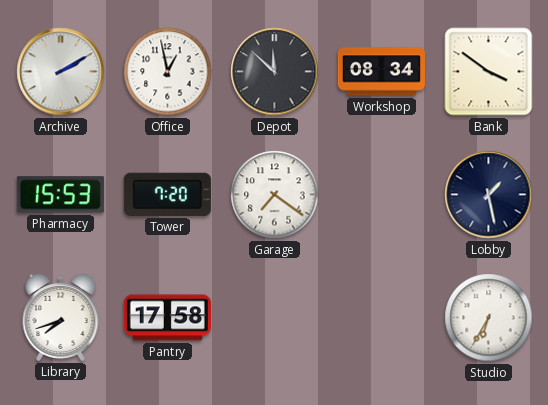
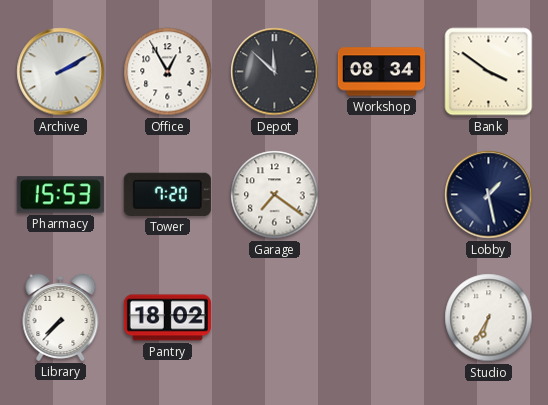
Office: 12:58 -> 12:55 (168, 72)
Library: 7:42 -> 7:37 (61, 317)
Pantry: 17:58 -> 18:02 (167, 318)
